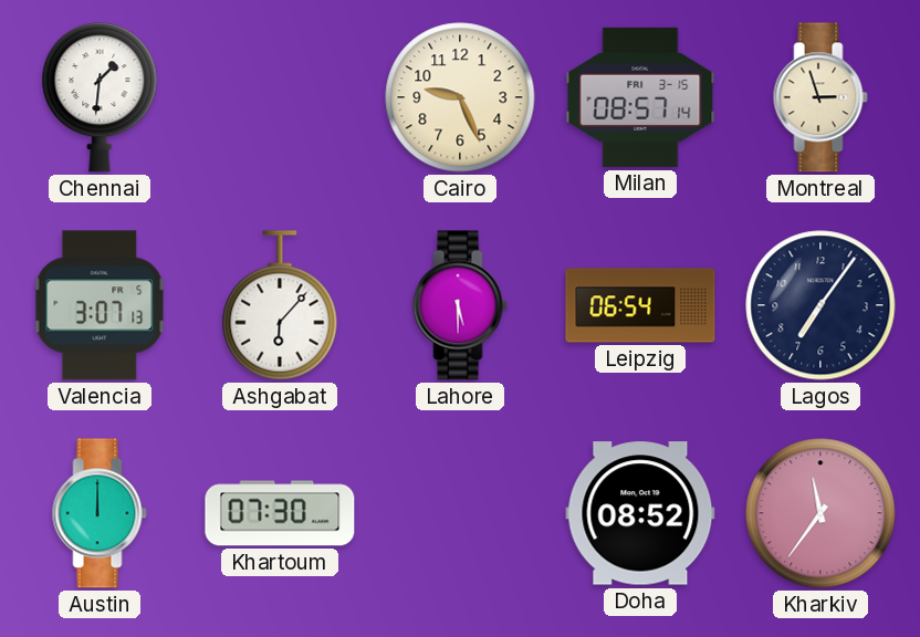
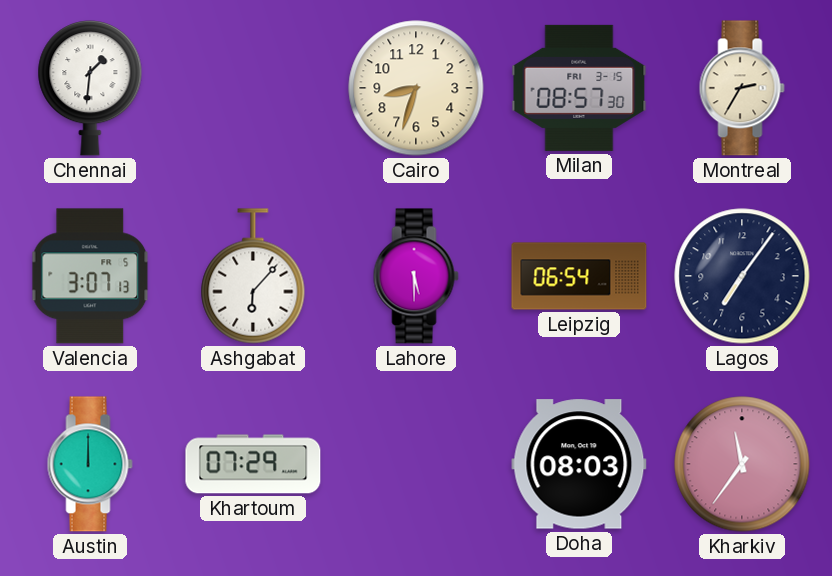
Cairo: 9:26 -> 8:33 (416, 88)
Milan: 08:57:14 -> 08:57:30 (579, 88)
Montreal: 2:57 -> 2:35 (742, 88)
Khartoum: 07:30 -> 07:29 (253, 464)
Doha: 08:52 -> 08:03 (579, 464)
